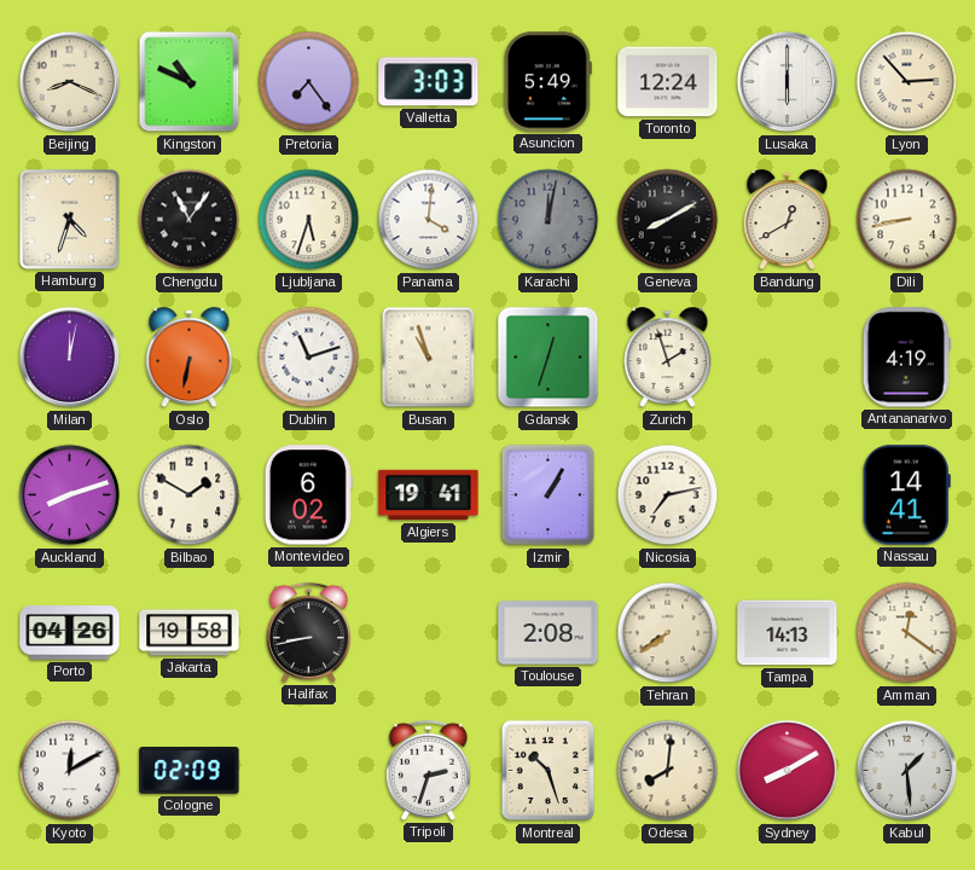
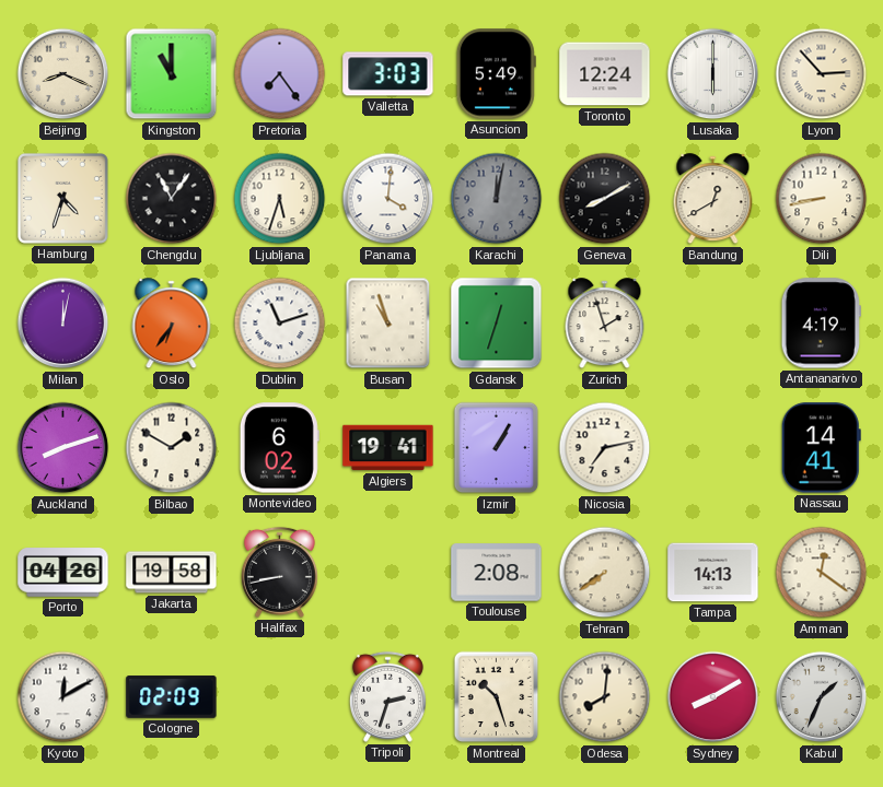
Kingston: 10:49 -> 11:00 (172, 74)
Oslo: 6:32 -> 6:36 (172, 324)
Kabul: 1:29 -> 1:34 (822, 697)
